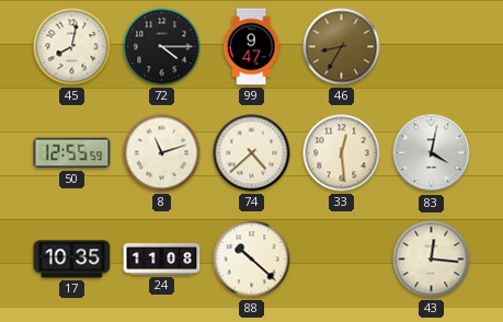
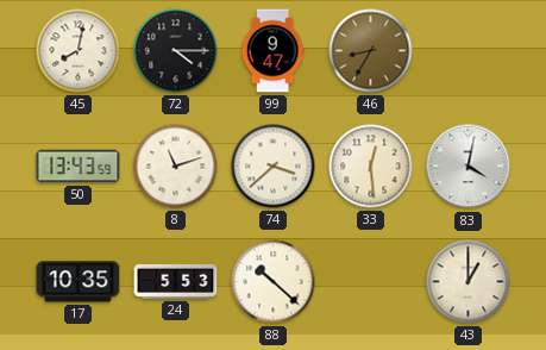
50: 12:55 -> 13:43 (79, 167)
74: 4:38 -> 3:38 (274, 167)
24: 11:08 -> 5:53 (176, 281)
43: 12:16 -> 1:00 (469, 282)
